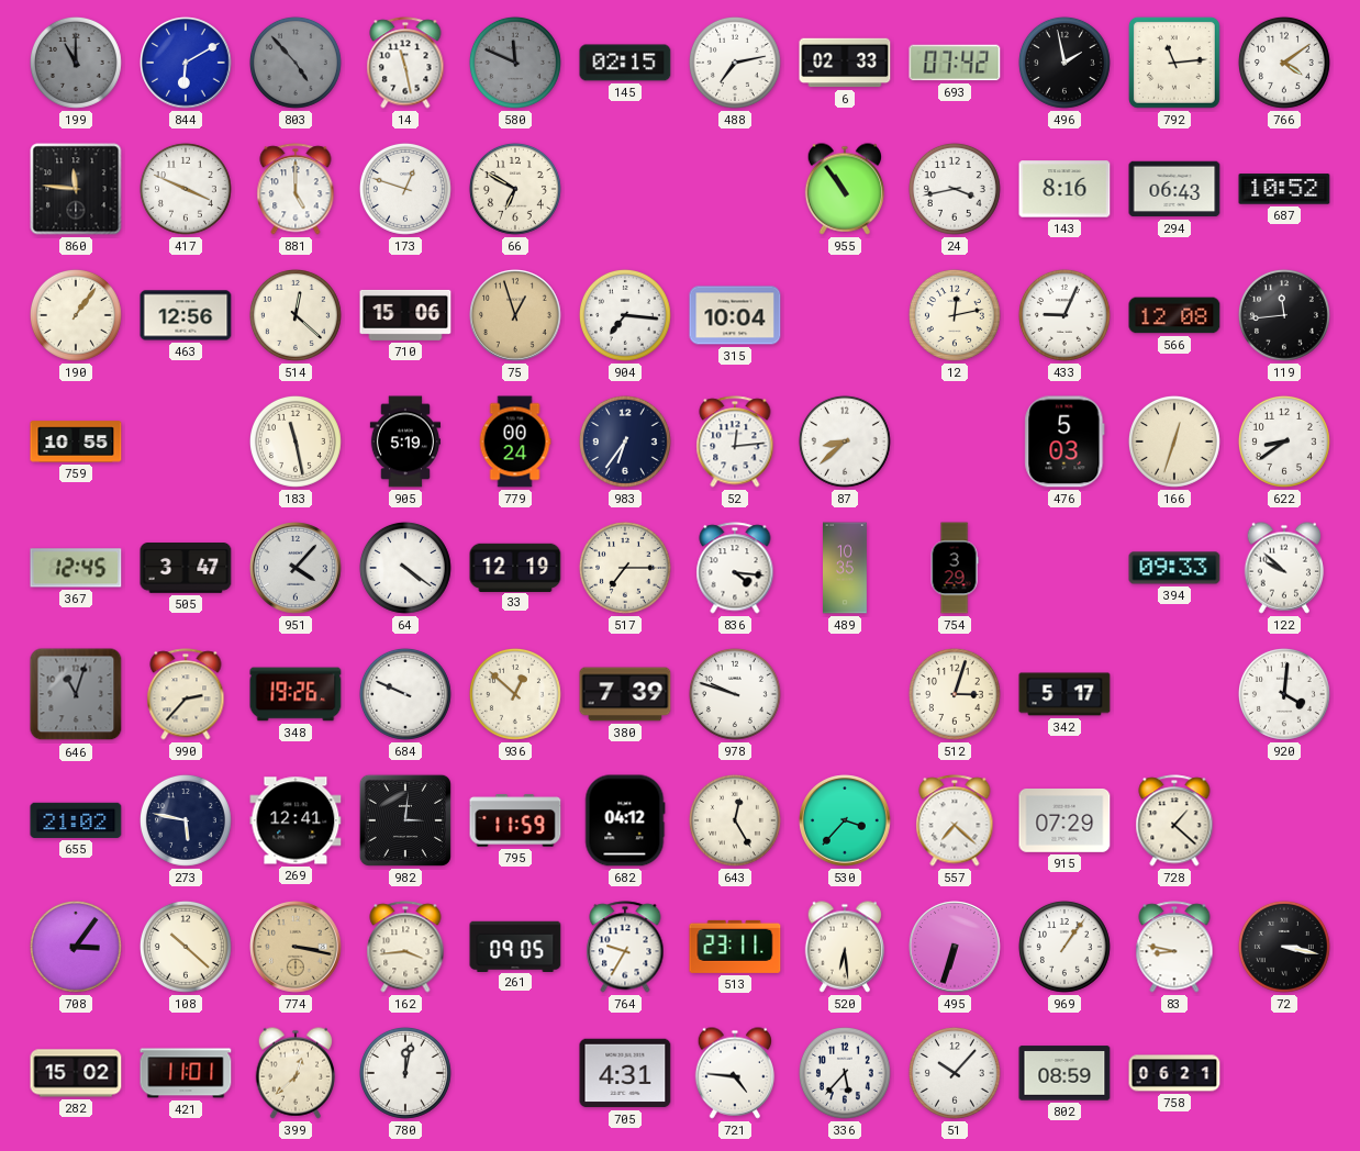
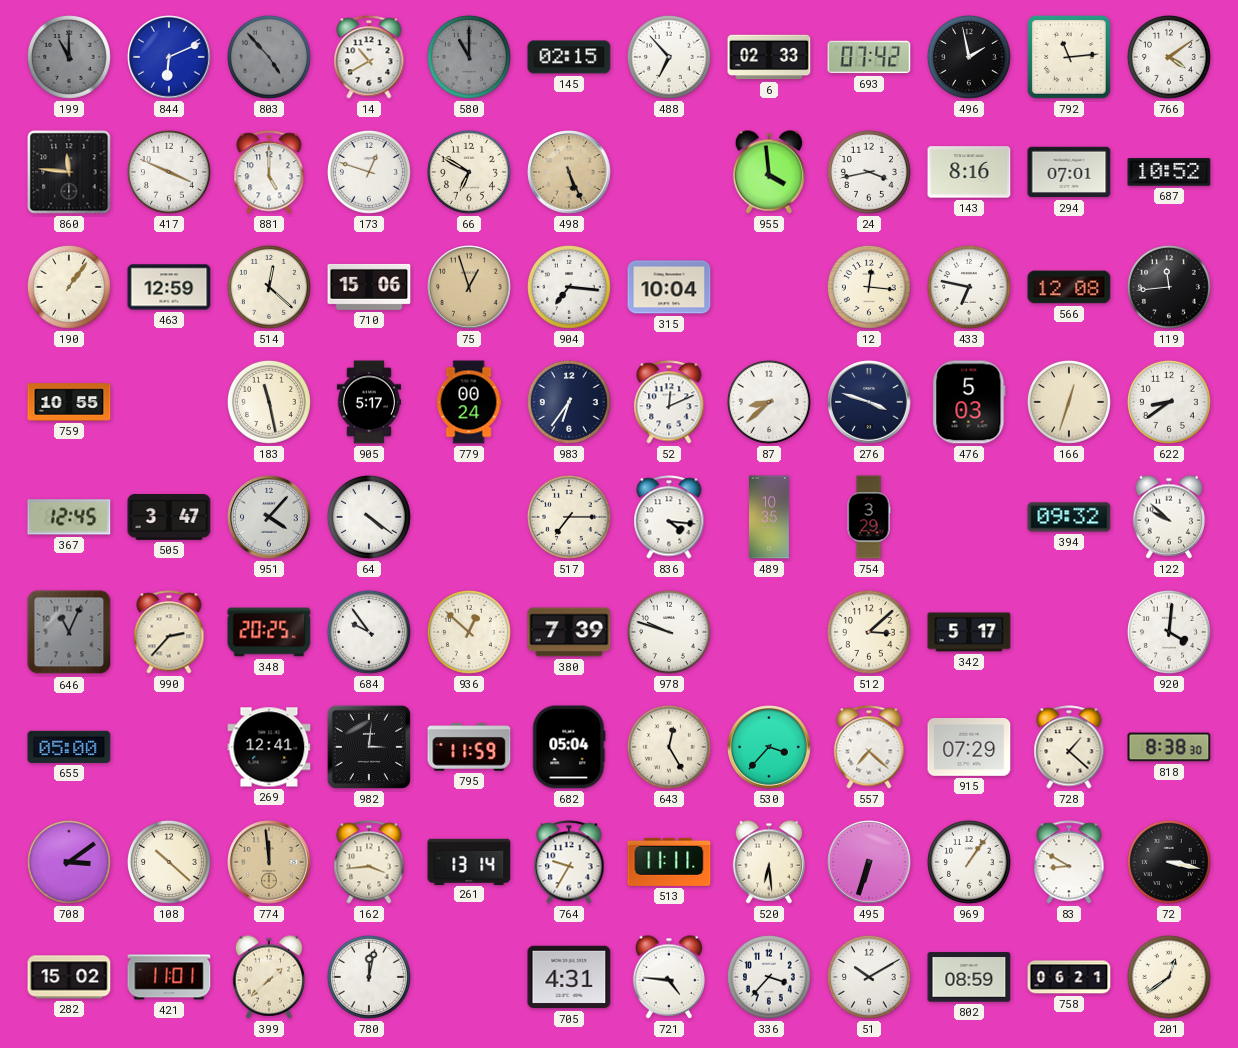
844: 6:10 -> 6:11 (169, 57)
14: 11:28 -> 10:40 (369, 57)
580: 11:49 -> 11:00 (469, 57)
488: 7:13 -> 6:53 (669, 57)
498: none -> 5:26 (569, 172)
955: 10:54 -> 3:59 (769, 172)
294: 06:43 -> 07:01 (1069, 172)
463: 12:56 -> 12:59 (169, 287)
12: 12:13 -> 12:16 (869, 287)
433: 9:04 -> 6:47 (969, 287)
905: 5:19 -> 5:17 (368, 402)
52: 12:14 -> 12:11 (669, 402)
276: none -> 3:48 (869, 402)
33: 12:19 -> none (515, 567)
394: 09:33 -> 09:32 (1069, 517)
646: 11:03 -> 11:04 (69, 632)
348: 19:26 -> 20:25 (269, 632)
684: 9:49 -> 9:54 (369, 632)
512: 3:03 -> 3:08 (869, 632)
655: 21:02 -> 05:00 (69, 747)
273: 5:47 -> none (186, 820)
682: 04:12 -> 05:04 (569, 747)
818: none -> 8:38 (1169, 747)
708: 3:06 -> 3:09 (69, 862)
774: 3:17 -> 11:59 (269, 862)
261: 09:05 -> 13:14 (469, 861)
513: 23:11 -> 11:11 (669, 862)
83: 8:47 -> 8:50 (1069, 862)
399: 12:38 -> 1:38 (269, 977)
336: 5:37 -> 3:37 (769, 977)
51: 10:07 -> 10:10 (869, 977)
201: none -> 12:39 (1169, 977)
